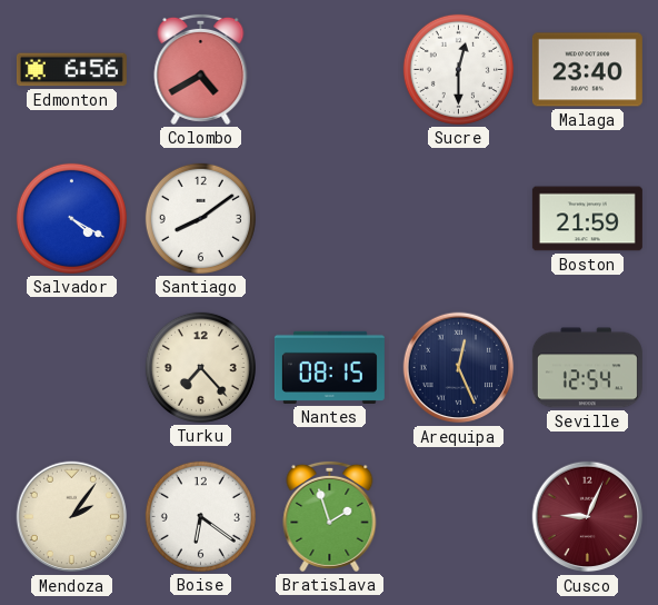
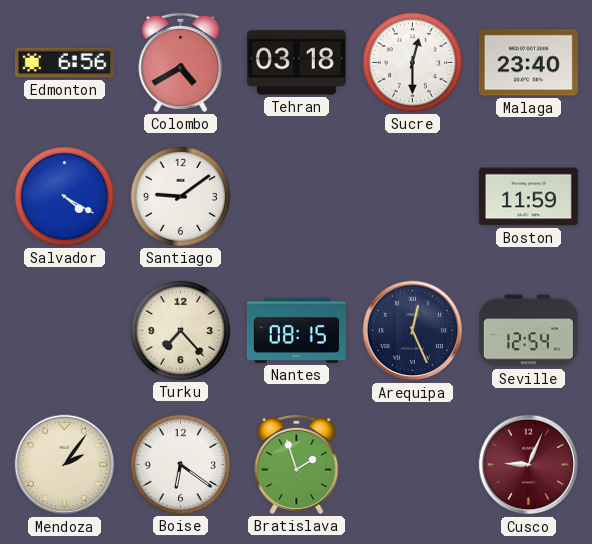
Tehran: none -> 03:18 (296, 63)
Santiago: 8:09 -> 9:09 (180, 196)
Boston: 21:59 -> 11:59 (528, 197)
